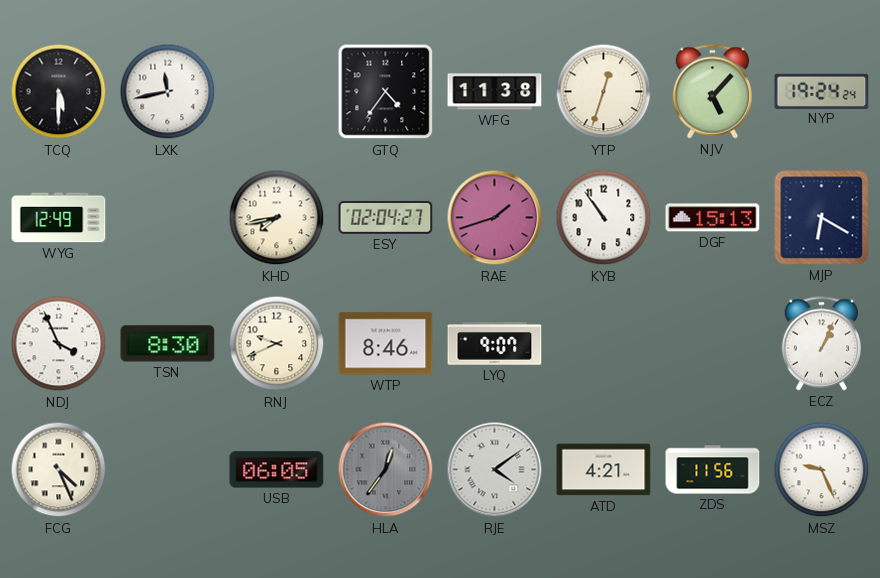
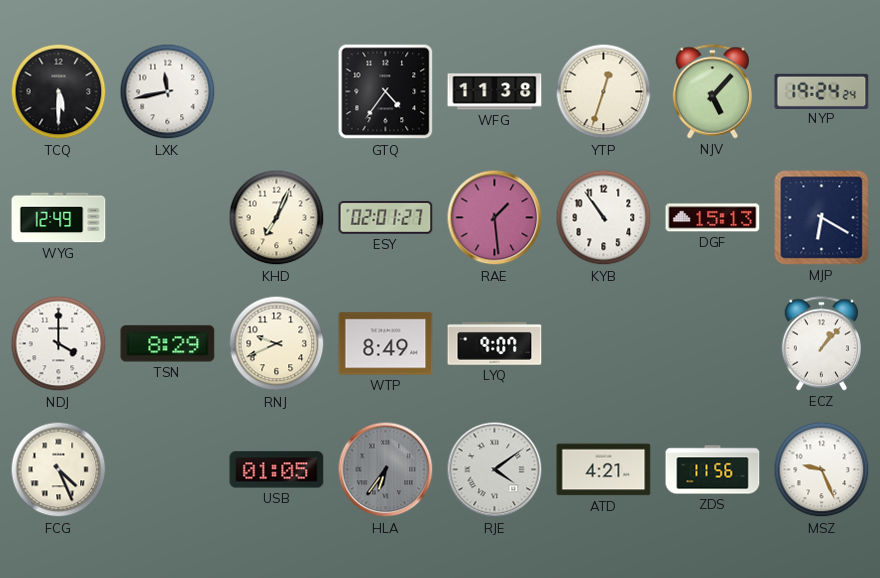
KHD: 7:43 -> 7:04 (277, 218)
ESY: 02:04 -> 02:01 (386, 217)
RAE: 1:42 -> 1:29 (495, 218)
NDJ: 3:56 -> 4:00 (59, 344)
TSN: 8:30 -> 8:29 (168, 344)
WTP: 8:46 -> 8:49 (386, 344)
ECZ: 1:04 -> 1:07 (821, 344)
USB: 06:05 -> 01:05 (277, 470)
HLA: 12:36 -> 6:36 (386, 470)
